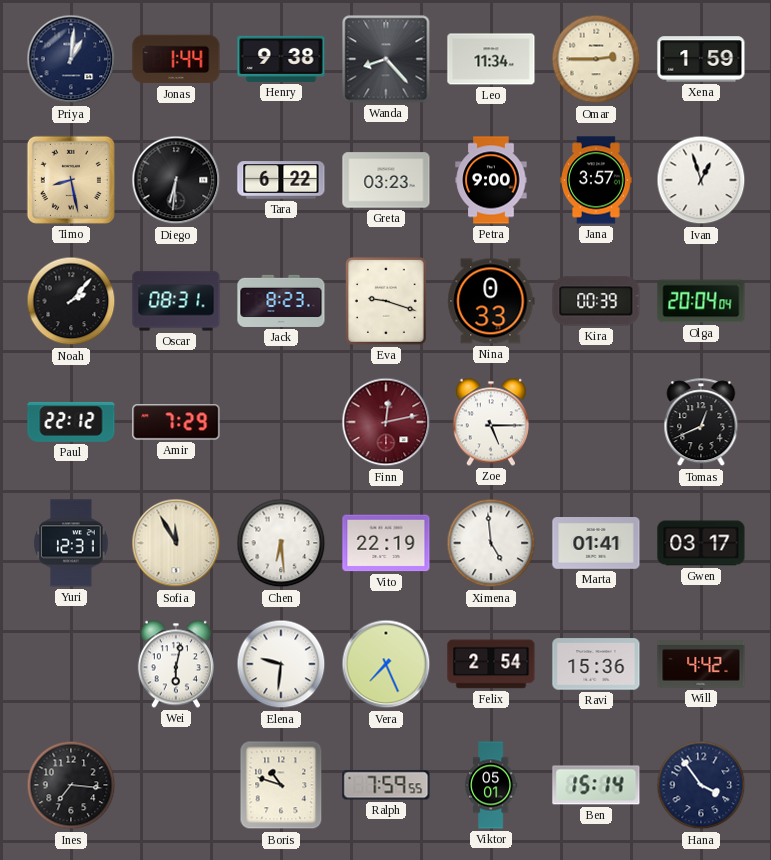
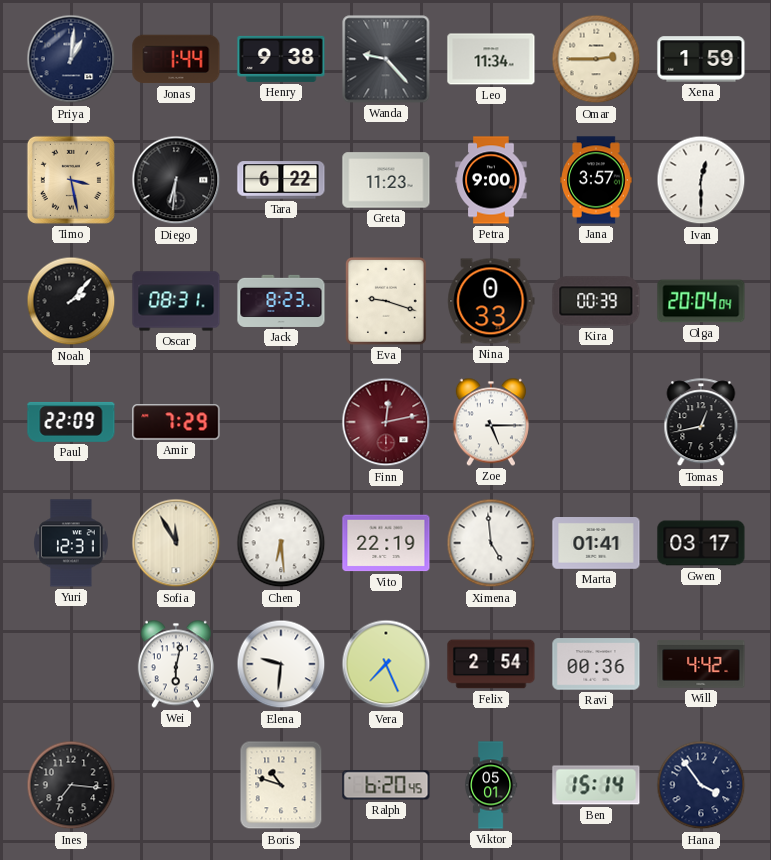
Wanda: 8:23 -> 9:23 (386, 59)
Timo: 8:28 -> 3:28 (71, 180)
Greta: 03:23 -> 11:23 (386, 180)
Ivan: 12:57 -> 12:30 (701, 180)
Paul: 22:12 -> 22:09 (71, 422)
Tomas: 12:41 -> 12:43 (701, 423)
Ravi: 15:36 -> 00:36 (596, 664)
Ralph: 7:59 -> 6:20 (386, 785)
